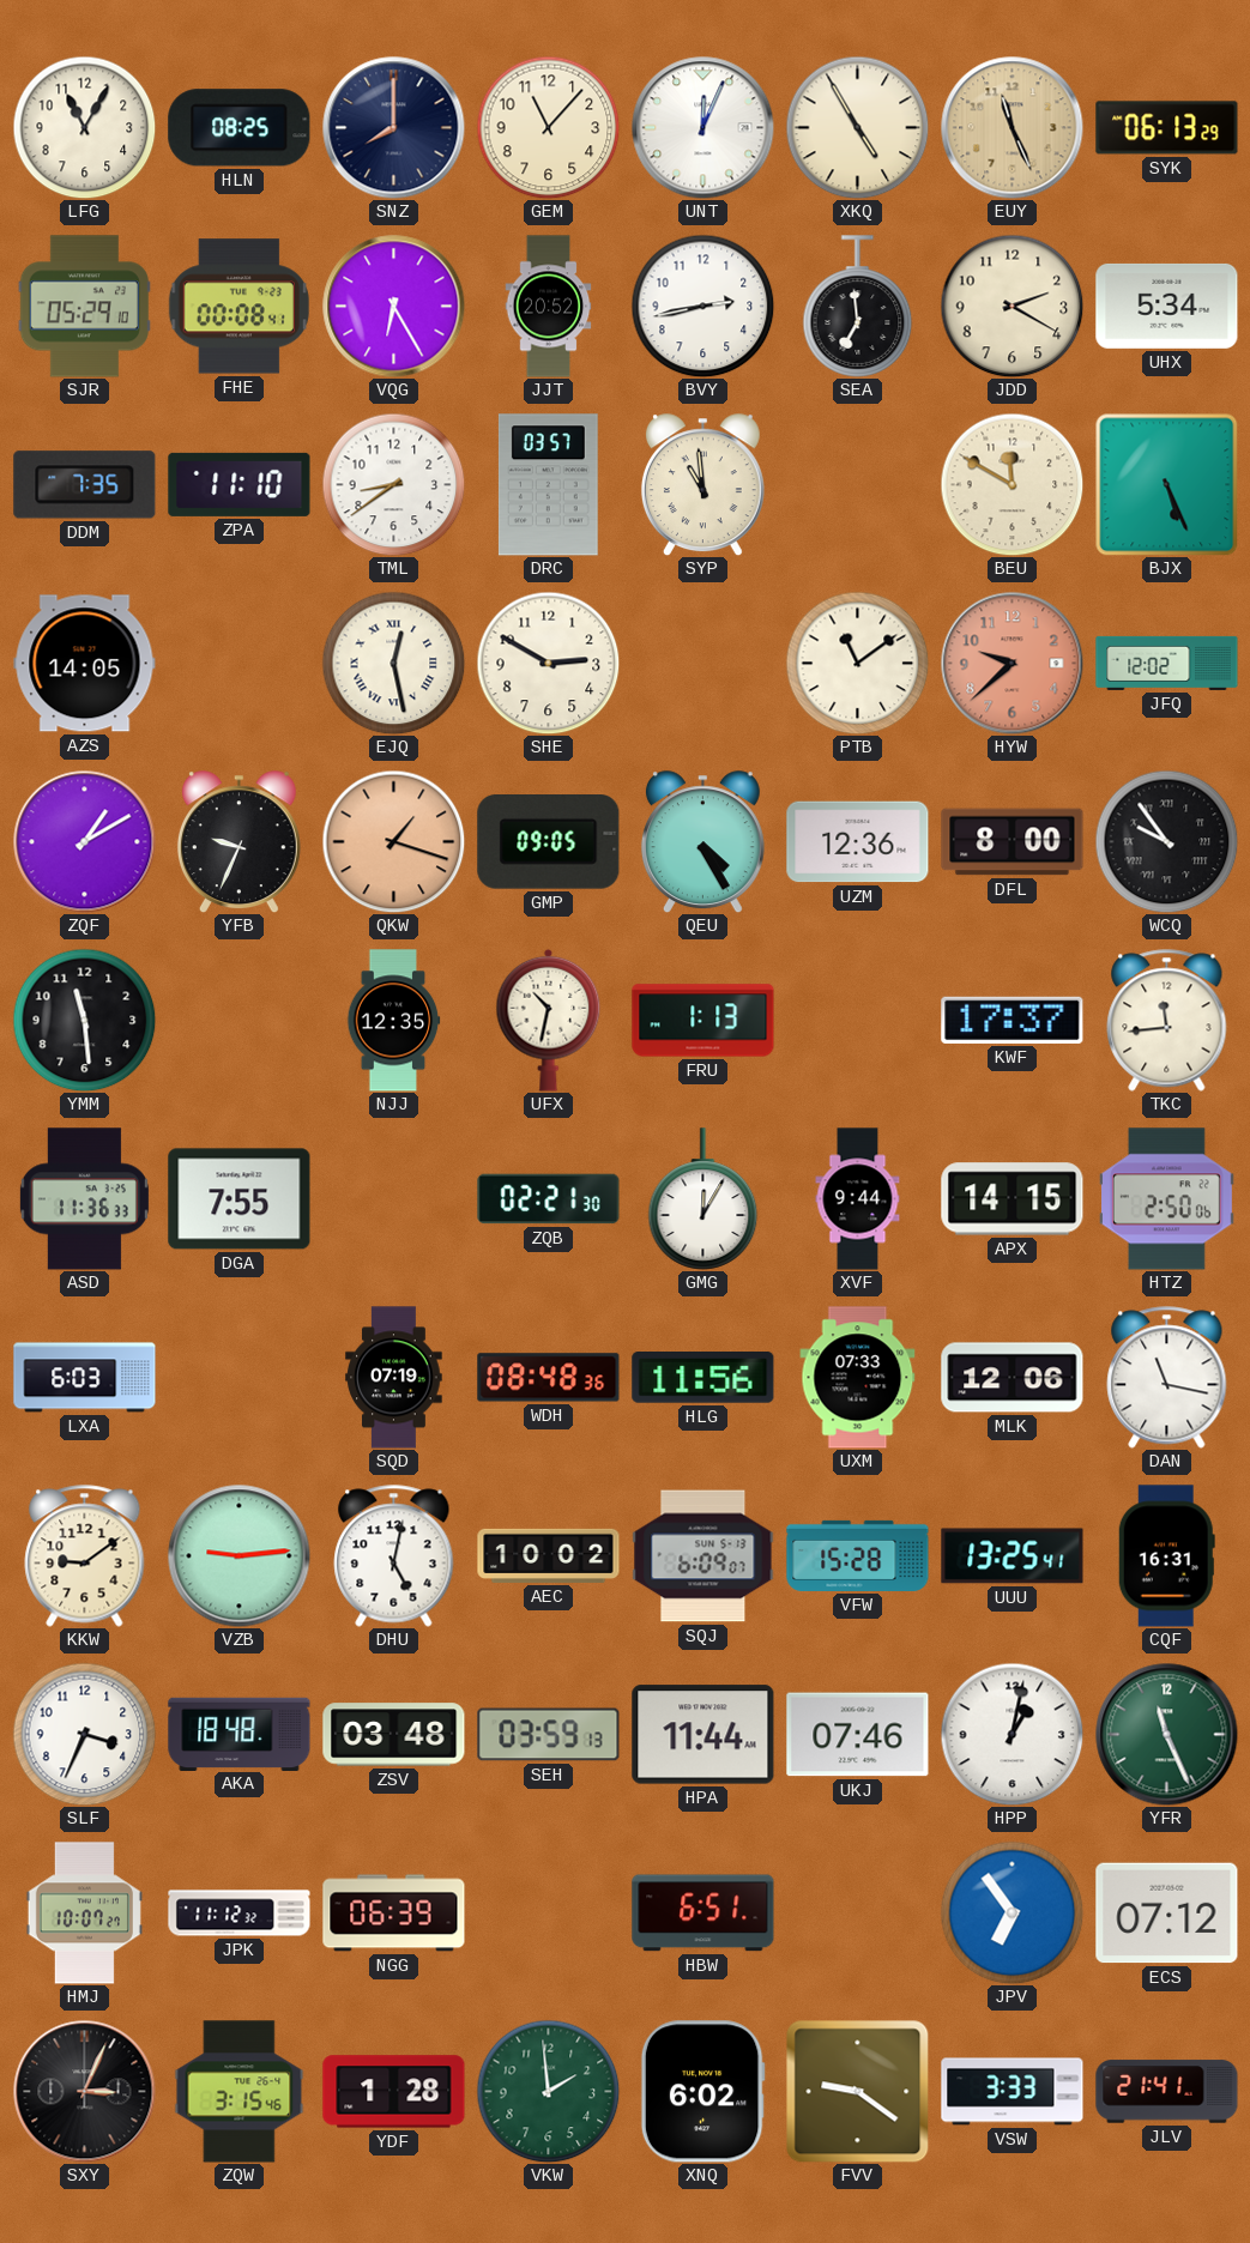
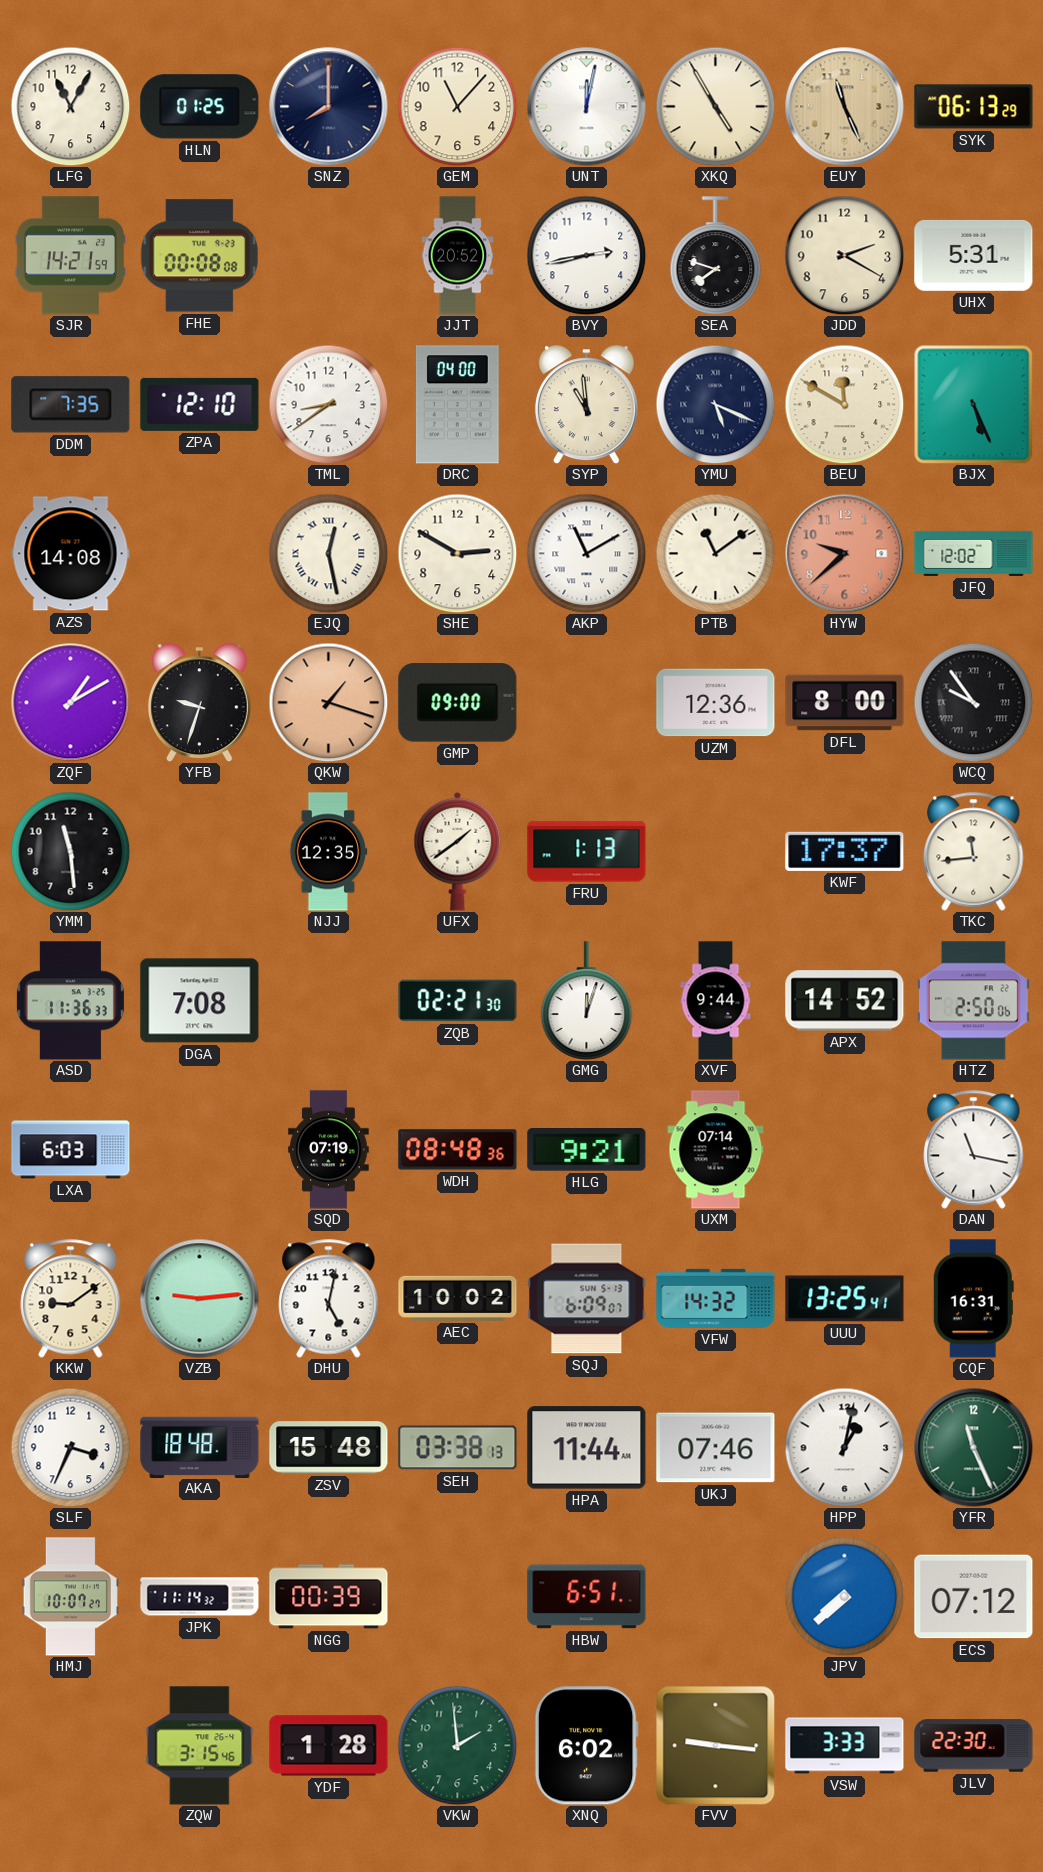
HLN: 08:25 -> 01:25 (200, 107)
UNT: 12:04 -> 12:02 (587, 107)
SJR: 05:29 -> 14:21 (70, 256)
FHE: 00:08:41 -> 00:08:08 (199, 256)
VQG: 6:25 -> none (394, 307)
SEA: 6:59 -> 7:48 (716, 256)
UHX: 5:34 -> 5:31 (974, 255)
ZPA: 11:10 -> 12:10 (200, 404)
DRC: 03:57 -> 04:00 (457, 405)
YMU: none -> 5:19 (715, 404)
AZS: 14:05 -> 14:08 (71, 554)
AKP: none -> 11:10 (586, 553)
YFB: 9:34 -> 9:33 (199, 703)
GMP: 09:05 -> 09:00 (458, 703)
QEU: 4:25 -> none (702, 842)
UFX: 10:32 -> 1:39 (458, 851)
DGA: 7:55 -> 7:08 (200, 1001)
GMG: 12:05 -> 12:03 (587, 1001)
APX: 14:15 -> 14:52 (845, 1001)
HLG: 11:56 -> 9:21 (587, 1150)
UXM: 07:33 -> 07:14 (716, 1150)
MLK: 12:06 -> none (1013, 1378)
VFW: 15:28 -> 14:32 (716, 1298)
ZSV: 03:48 -> 15:48 (329, 1448)
SEH: 03:59 -> 03:38 (458, 1448)
JPK: 11:12 -> 11:14 (200, 1597)
NGG: 06:39 -> 00:39 (329, 1597)
JPV: 6:54 -> 7:38 (844, 1596)
SXY: 3:04 -> none (85, 2092)
FVV: 9:21 -> 9:16 (715, 1745)
JLV: 21:41 -> 22:30 (974, 1746)
